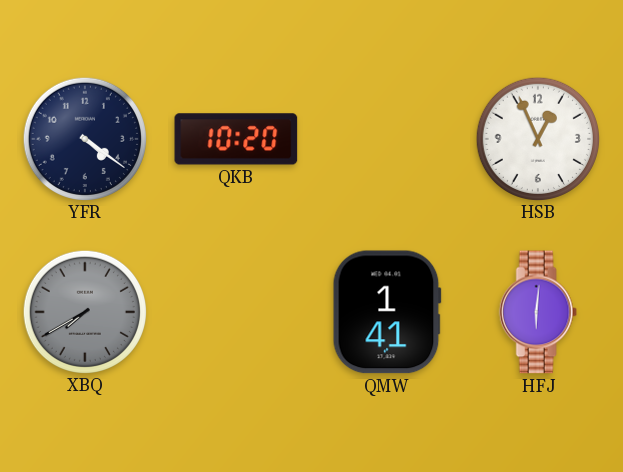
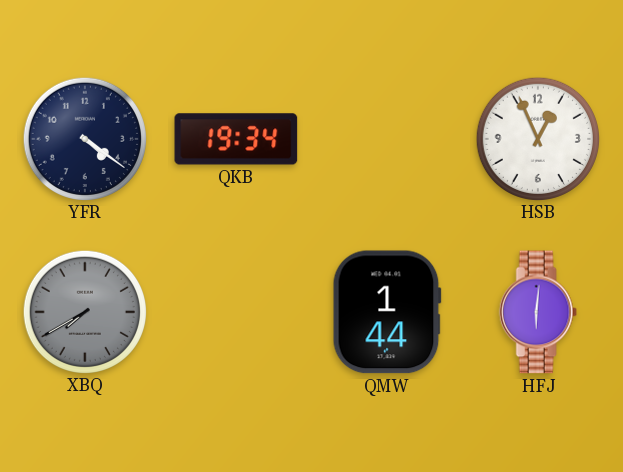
QKB: 10:20 -> 19:34 (236, 139)
QMW: 1:41 -> 1:44 (387, 312)
